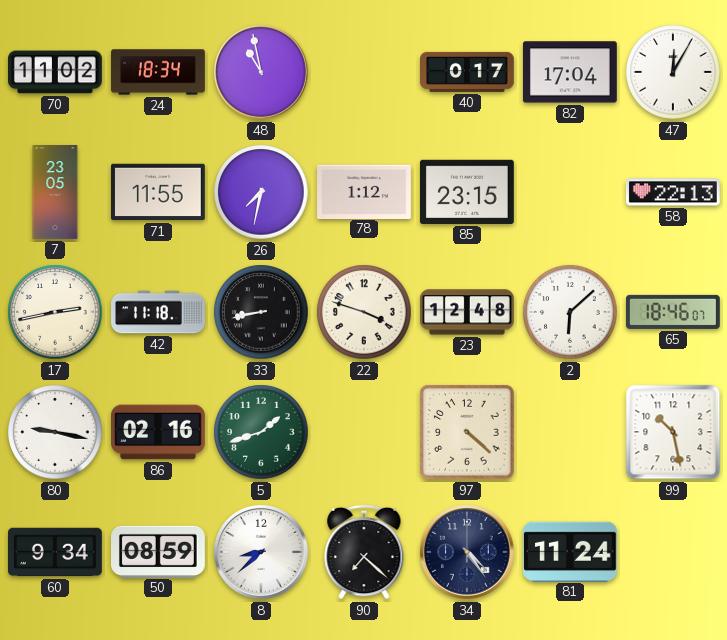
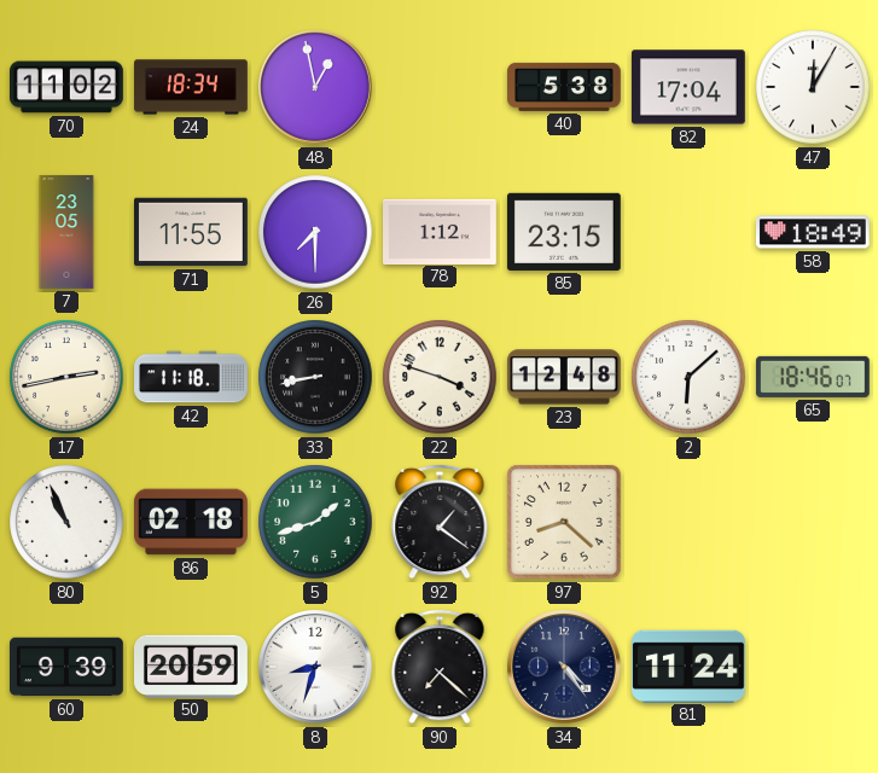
48: 10:58 -> 12:58 (316, 88)
40: 0:17 -> 5:38 (565, 87)
26: 7:32 -> 7:30 (315, 232)
58: 22:13 -> 18:49 (813, 232)
80: 9:17 -> 10:56 (66, 522)
86: 02:16 -> 02:18 (192, 522)
92: none -> 1:21 (440, 522)
97: 4:22 -> 8:22 (564, 522)
99: 10:28 -> none (673, 432)
60: 9:34 -> 9:39 (68, 667)
50: 08:59 -> 20:59 (192, 666)
8: 8:38 -> 8:33 (316, 668)
